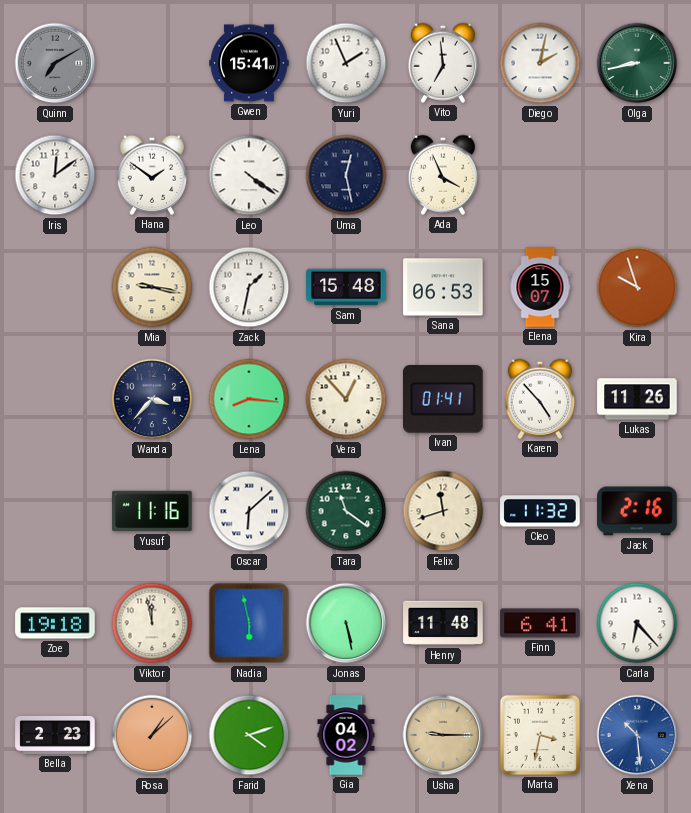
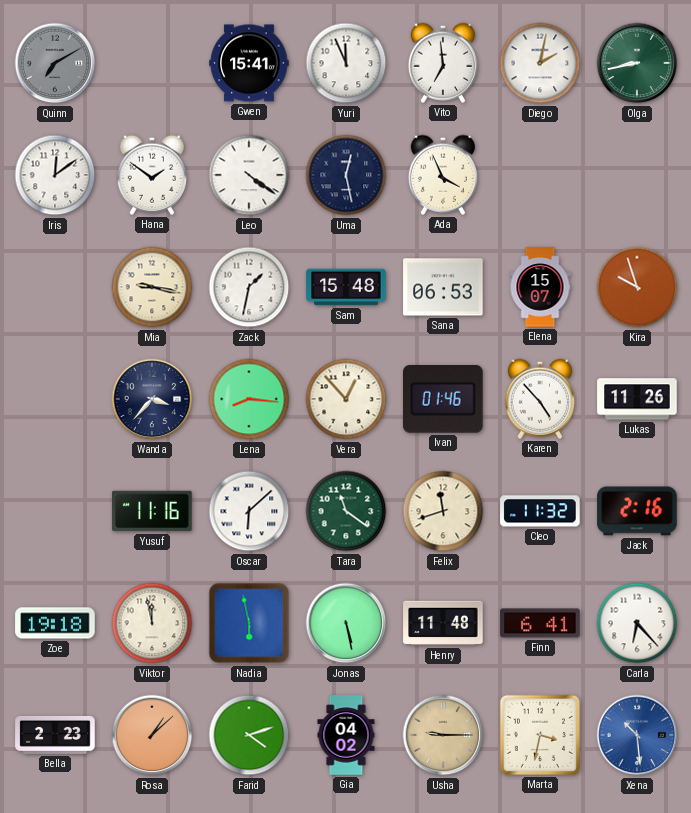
Yuri: 1:56 -> 11:56 (346, 63)
Ivan: 01:41 -> 01:46 (443, 400)
